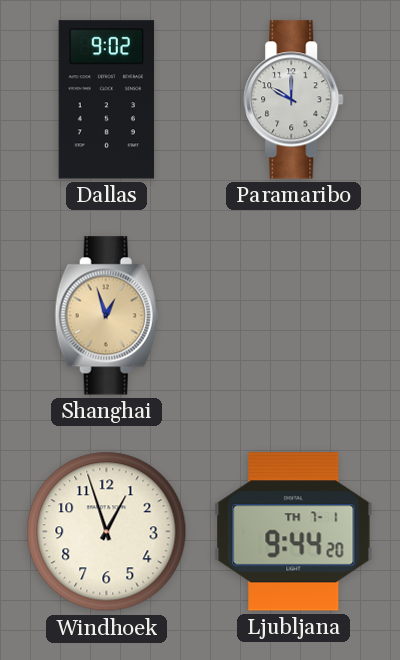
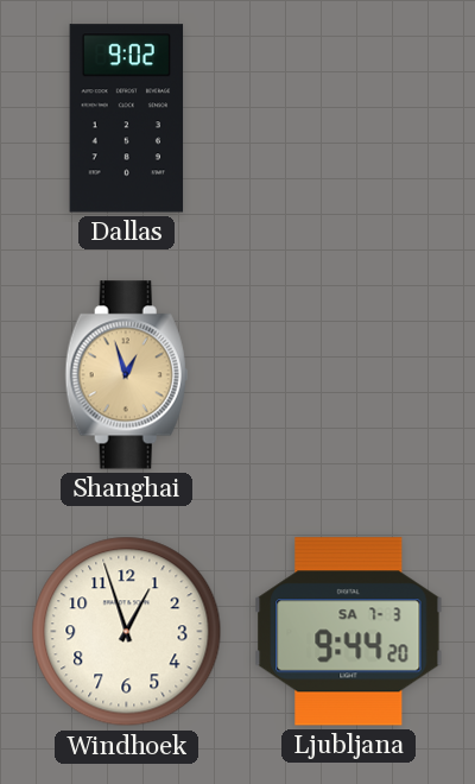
Paramaribo: 10:00 -> none (294, 100)
Ljubljana date: TH 7-1 -> SA 7-3 (349, 632)
